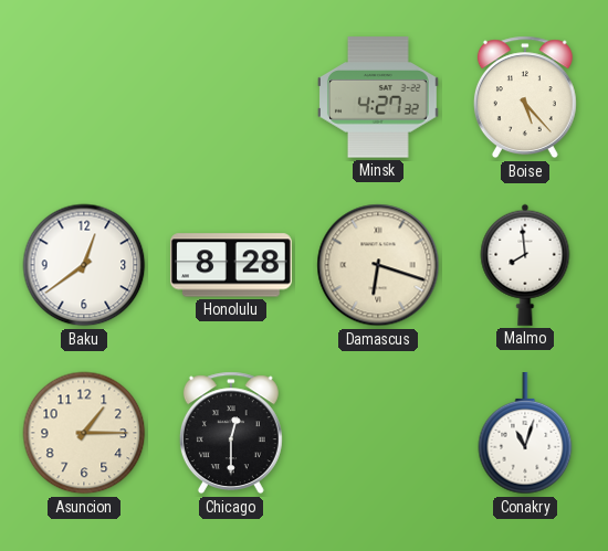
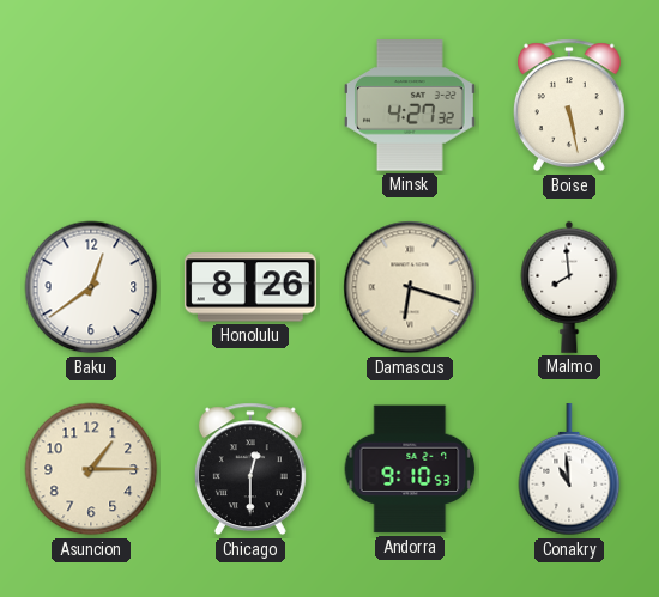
Boise: 5:23 -> 5:28 (569, 105)
Honolulu: 8:28 -> 8:26 (250, 287)
Andorra: none -> 9:10 (410, 469)
Conakry: 11:03 -> 10:59 (569, 470)
